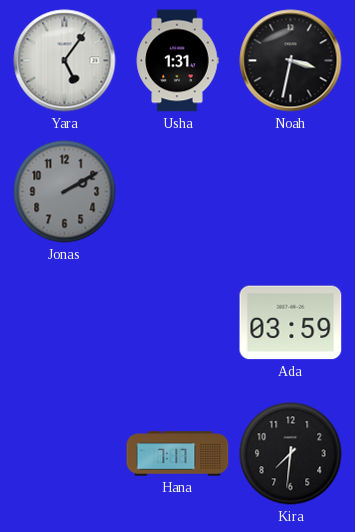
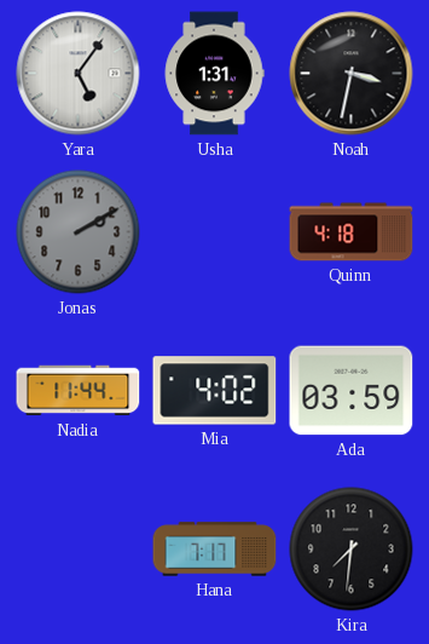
Quinn: none -> 4:18 (352, 232)
Nadia: none -> 11:44 (79, 391)
Mia: none -> 4:02 (215, 391)
